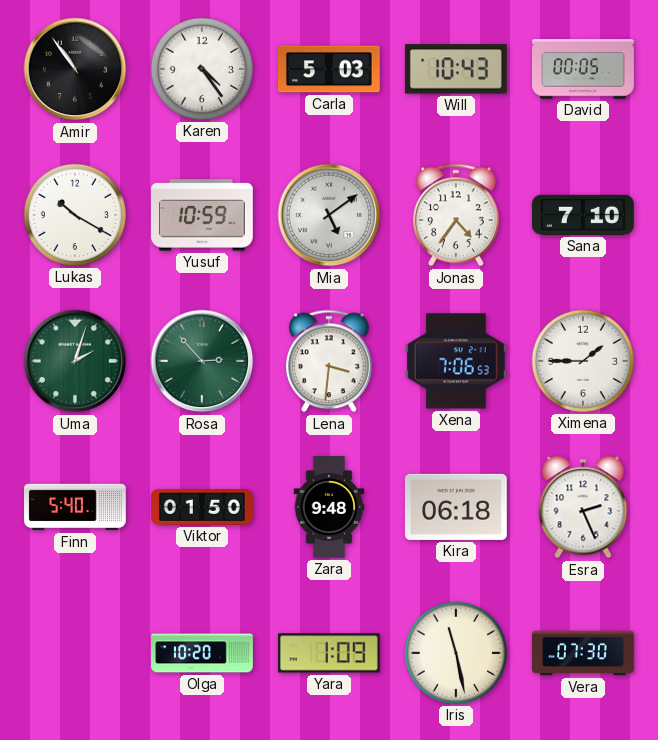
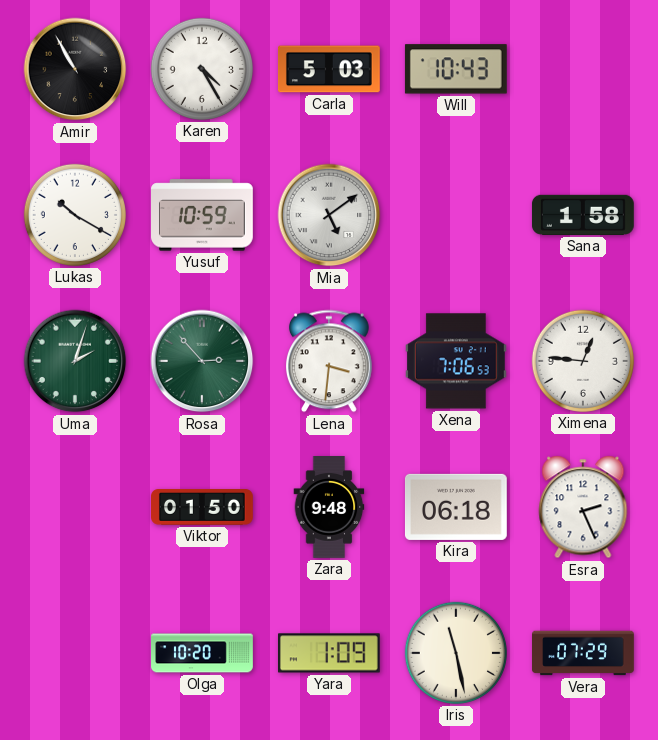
Amir: 10:54 -> 10:55 (75, 69)
Karen: 4:24 -> 4:25 (202, 69)
David: 00:05 -> none (584, 69)
Jonas: 4:36 -> none (457, 215)
Sana: 7:10 -> 1:58 (583, 215)
Ximena: 1:45 -> 12:46 (583, 361)
Finn: 5:40 -> none (75, 507)
Vera: 07:30 -> 07:29 (584, 653)
